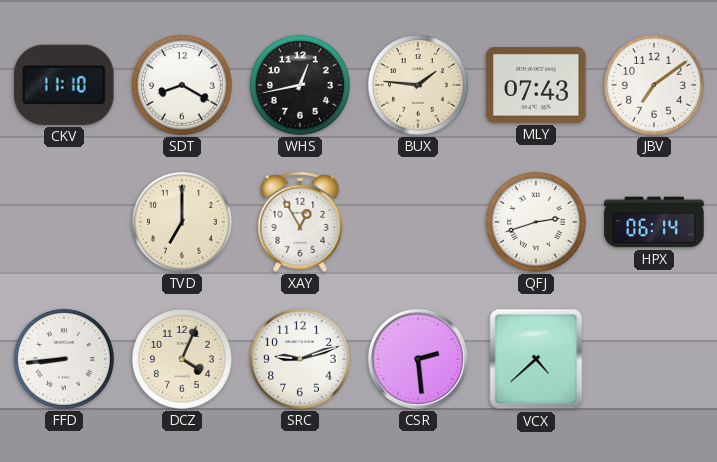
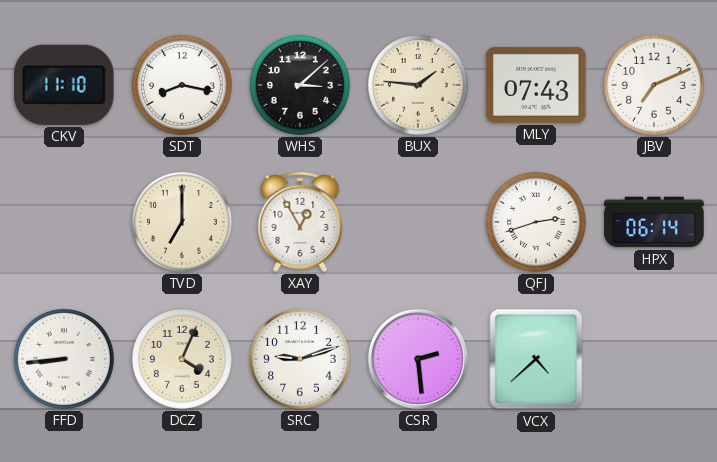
SDT: 8:20 -> 8:17 (182, 85)
WHS: 12:43 -> 3:08 (300, 85)
JBV: 7:09 -> 7:11 (654, 85)
